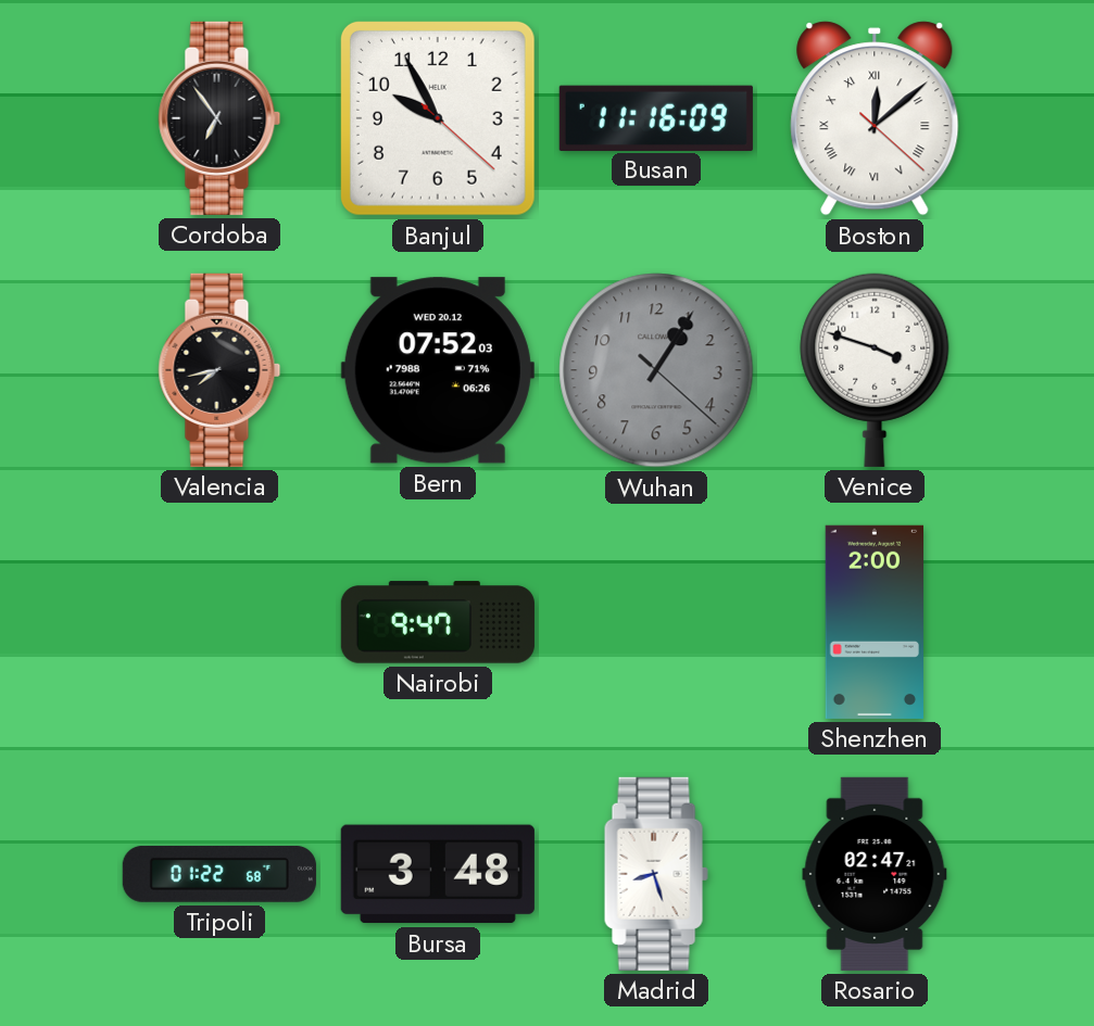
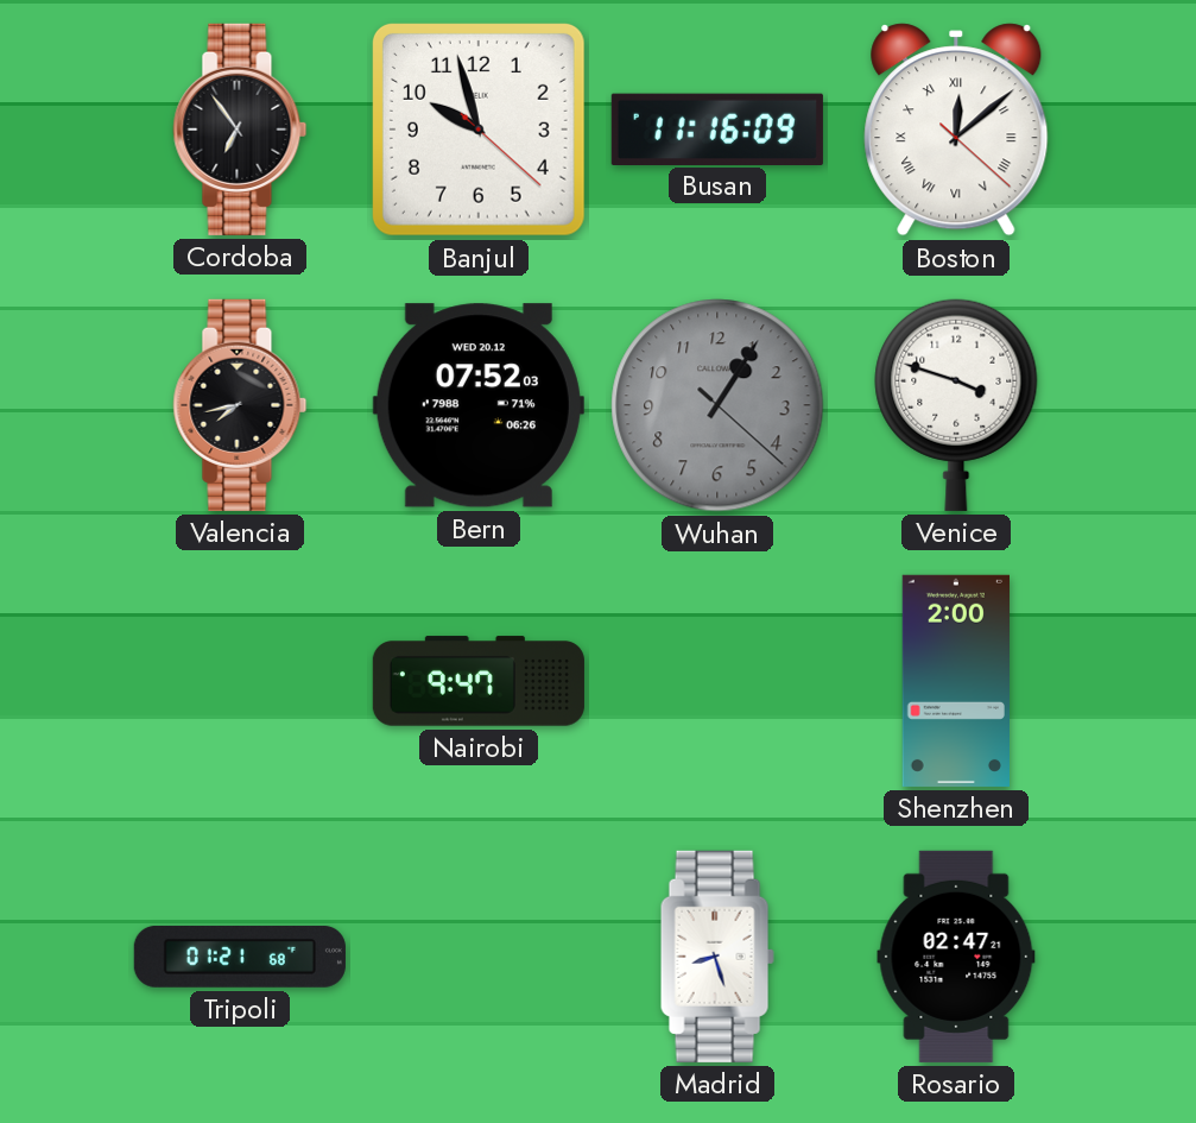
Banjul: 9:55 -> 9:57 (479, 130)
Tripoli: 01:22 -> 01:21 (240, 957)
Bursa: 3:48 -> none (438, 874)
